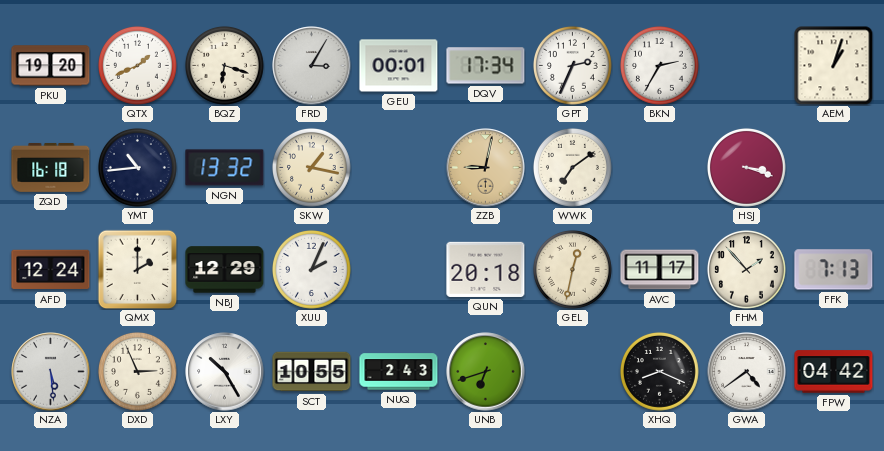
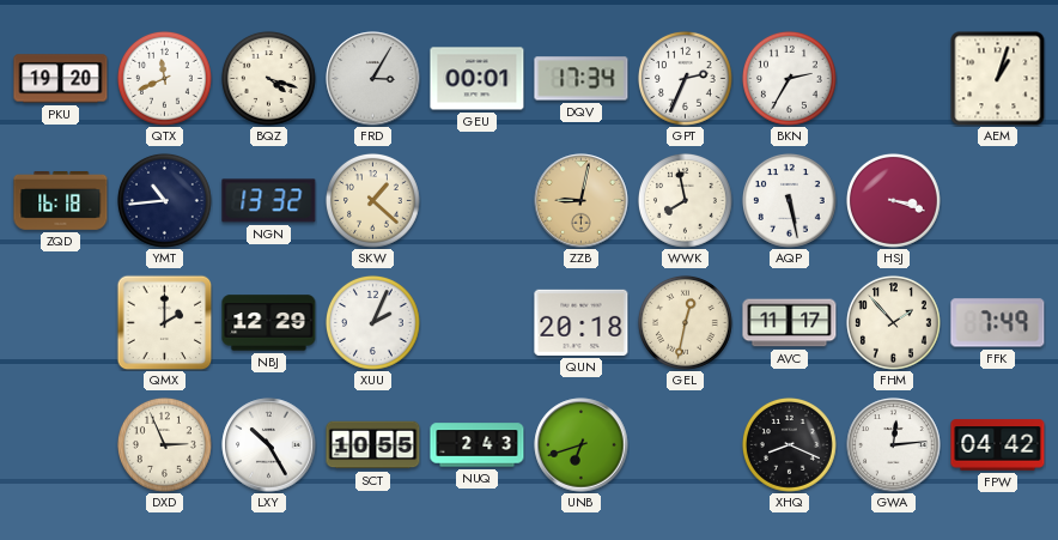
QTX: 1:41 -> 11:41 (164, 78)
BQZ: 6:18 -> 4:18 (268, 78)
SKW: 1:17 -> 1:22 (372, 200)
WWK: 7:09 -> 7:58 (685, 200)
AQP: none -> 5:28 (789, 200)
AFD: 12:24 -> none (51, 270)
FFK: 7:13 -> 7:49 (998, 323)
NZA: 5:29 -> none (51, 372)
GWA: 4:39 -> 12:14 (894, 445)
